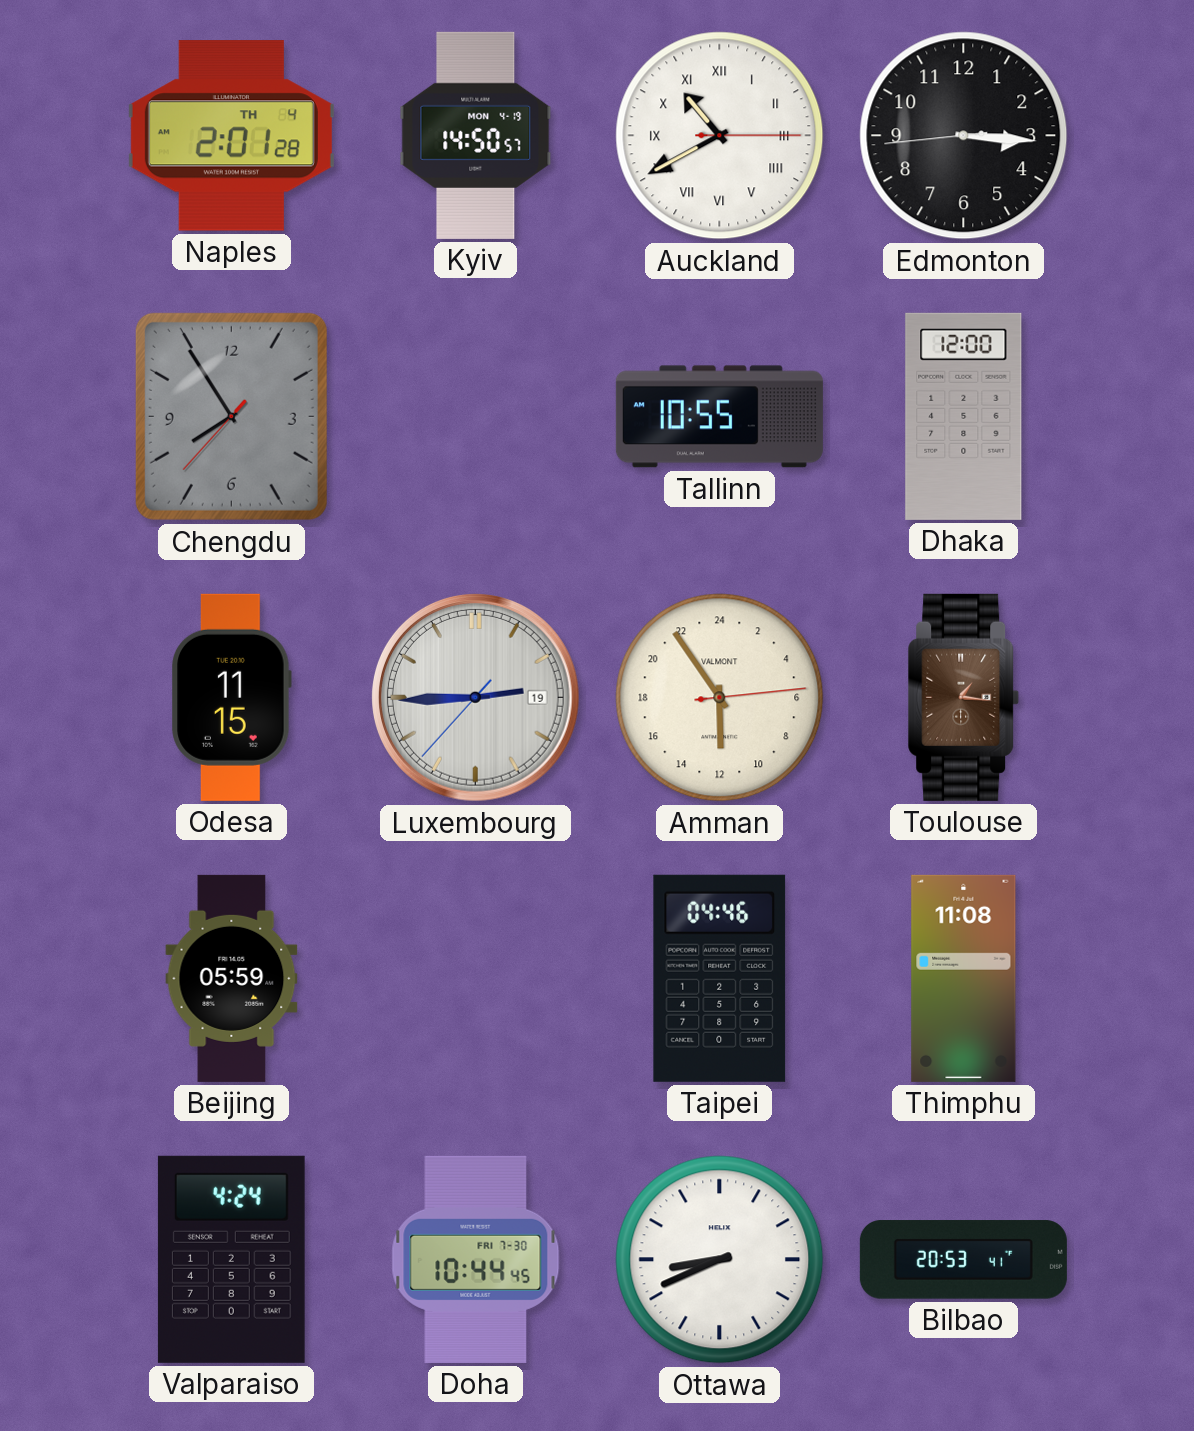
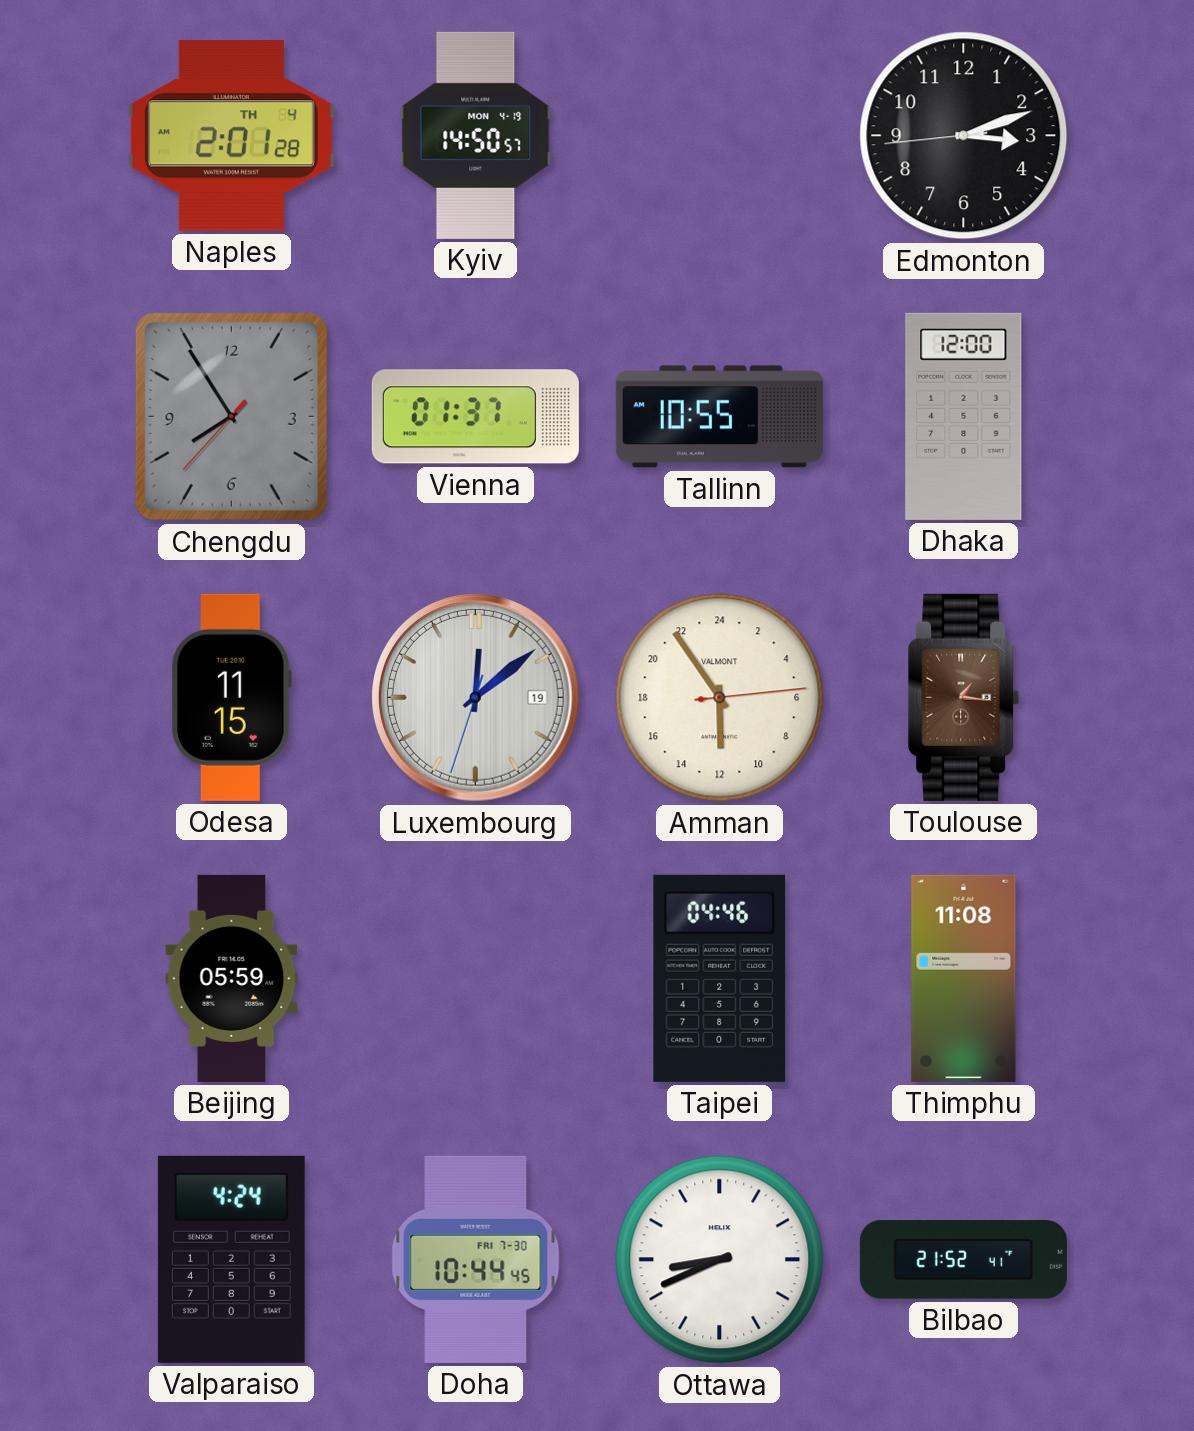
Auckland: 10:40 -> none (720, 136)
Edmonton: 3:15 -> 3:11 (964, 136)
Vienna: none -> 01:37 (475, 417)
Luxembourg: 2:44 -> 12:08 (475, 697)
Bilbao: 20:53 -> 21:52 (963, 1260)
